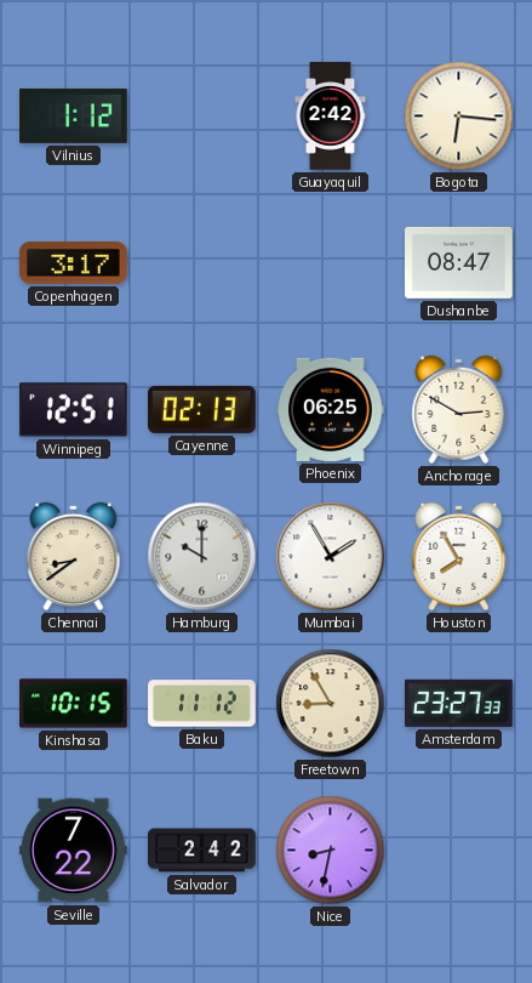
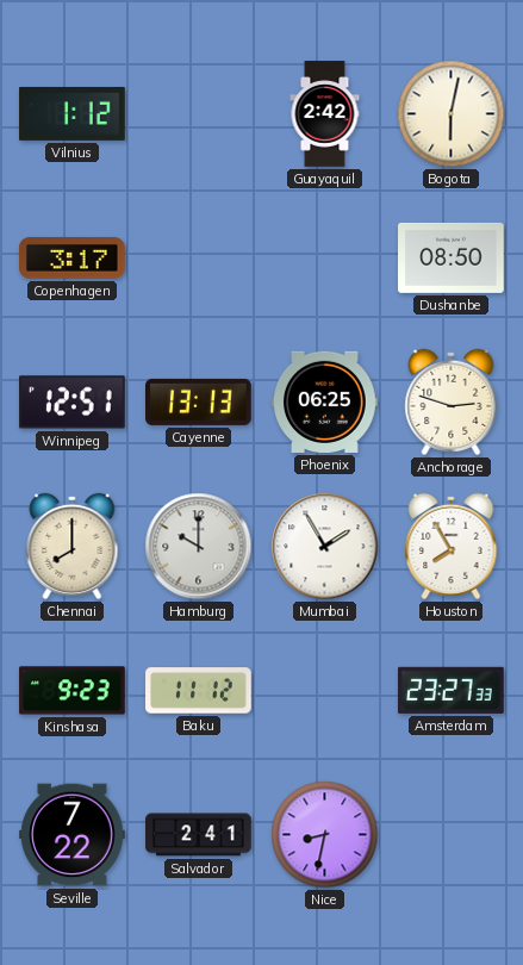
Bogota: 6:16 -> 6:02 (452, 114)
Dushanbe: 08:47 -> 08:50 (452, 257)
Cayenne: 02:13 -> 13:13 (199, 401)
Anchorage: 2:50 -> 2:48 (452, 401)
Chennai: 8:39 -> 8:00 (73, 546)
Kinshasa: 10:15 -> 9:23 (73, 691)
Freetown: 8:55 -> none (331, 704)
Salvador: 2:42 -> 2:41 (199, 835)
